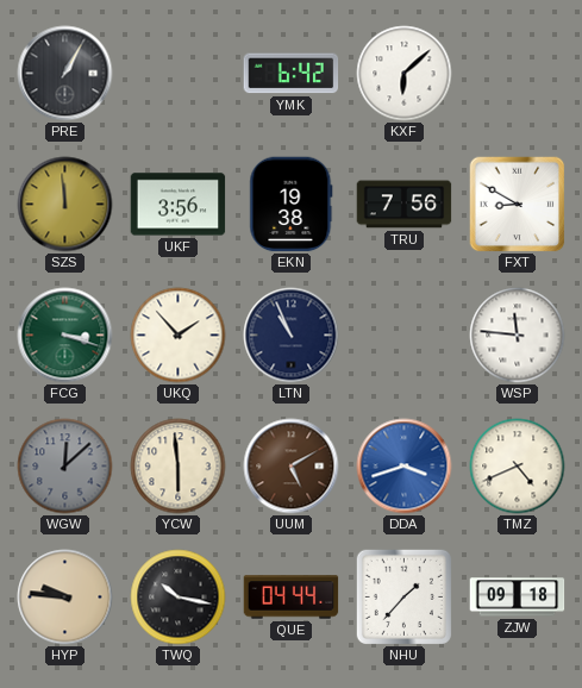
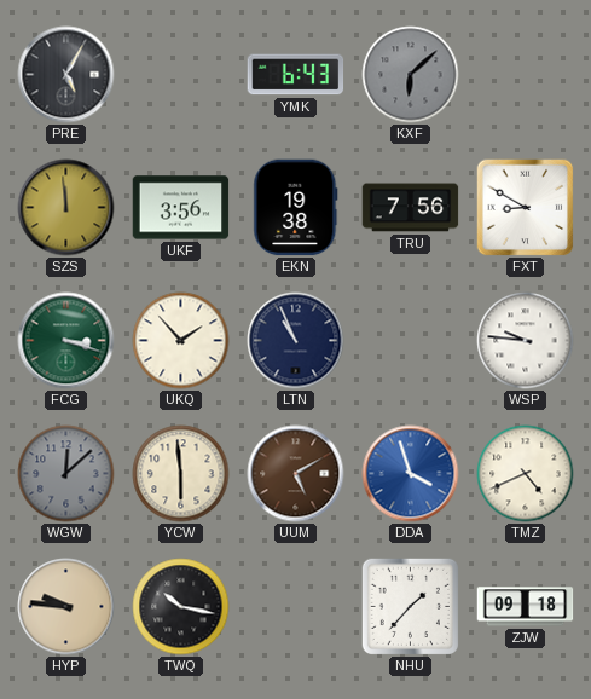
PRE: 1:05 -> 5:05 (66, 75)
YMK: 6:42 -> 6:43 (296, 75)
KXF dial: white -> grey (411, 75)
WSP: 11:46 -> 9:46 (526, 341)
DDA: 3:42 -> 3:57 (411, 474)
QUE: 04:44 -> none (292, 598)
